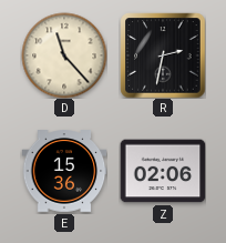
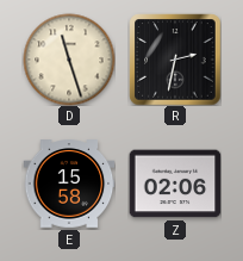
D: 11:23 -> 11:27 (69, 60)
E: 15:36 -> 15:58 (69, 184)
